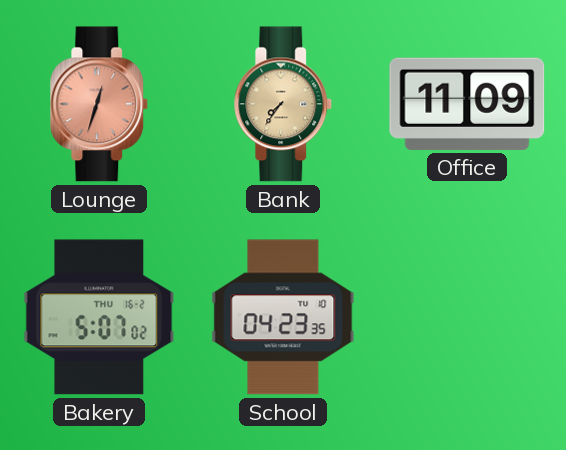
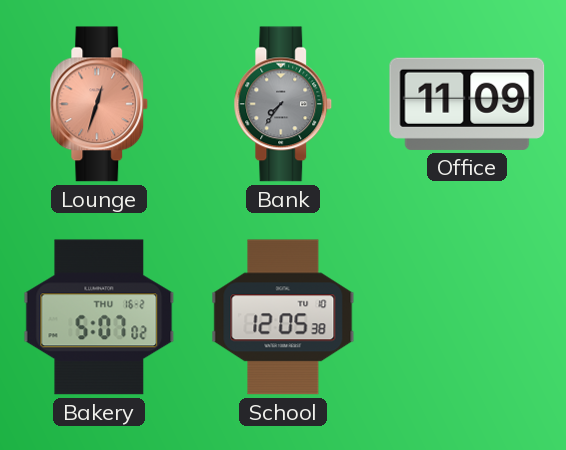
Bank dial: champagne -> grey (283, 104)
School: 04:23 -> 12:05 (283, 317)
